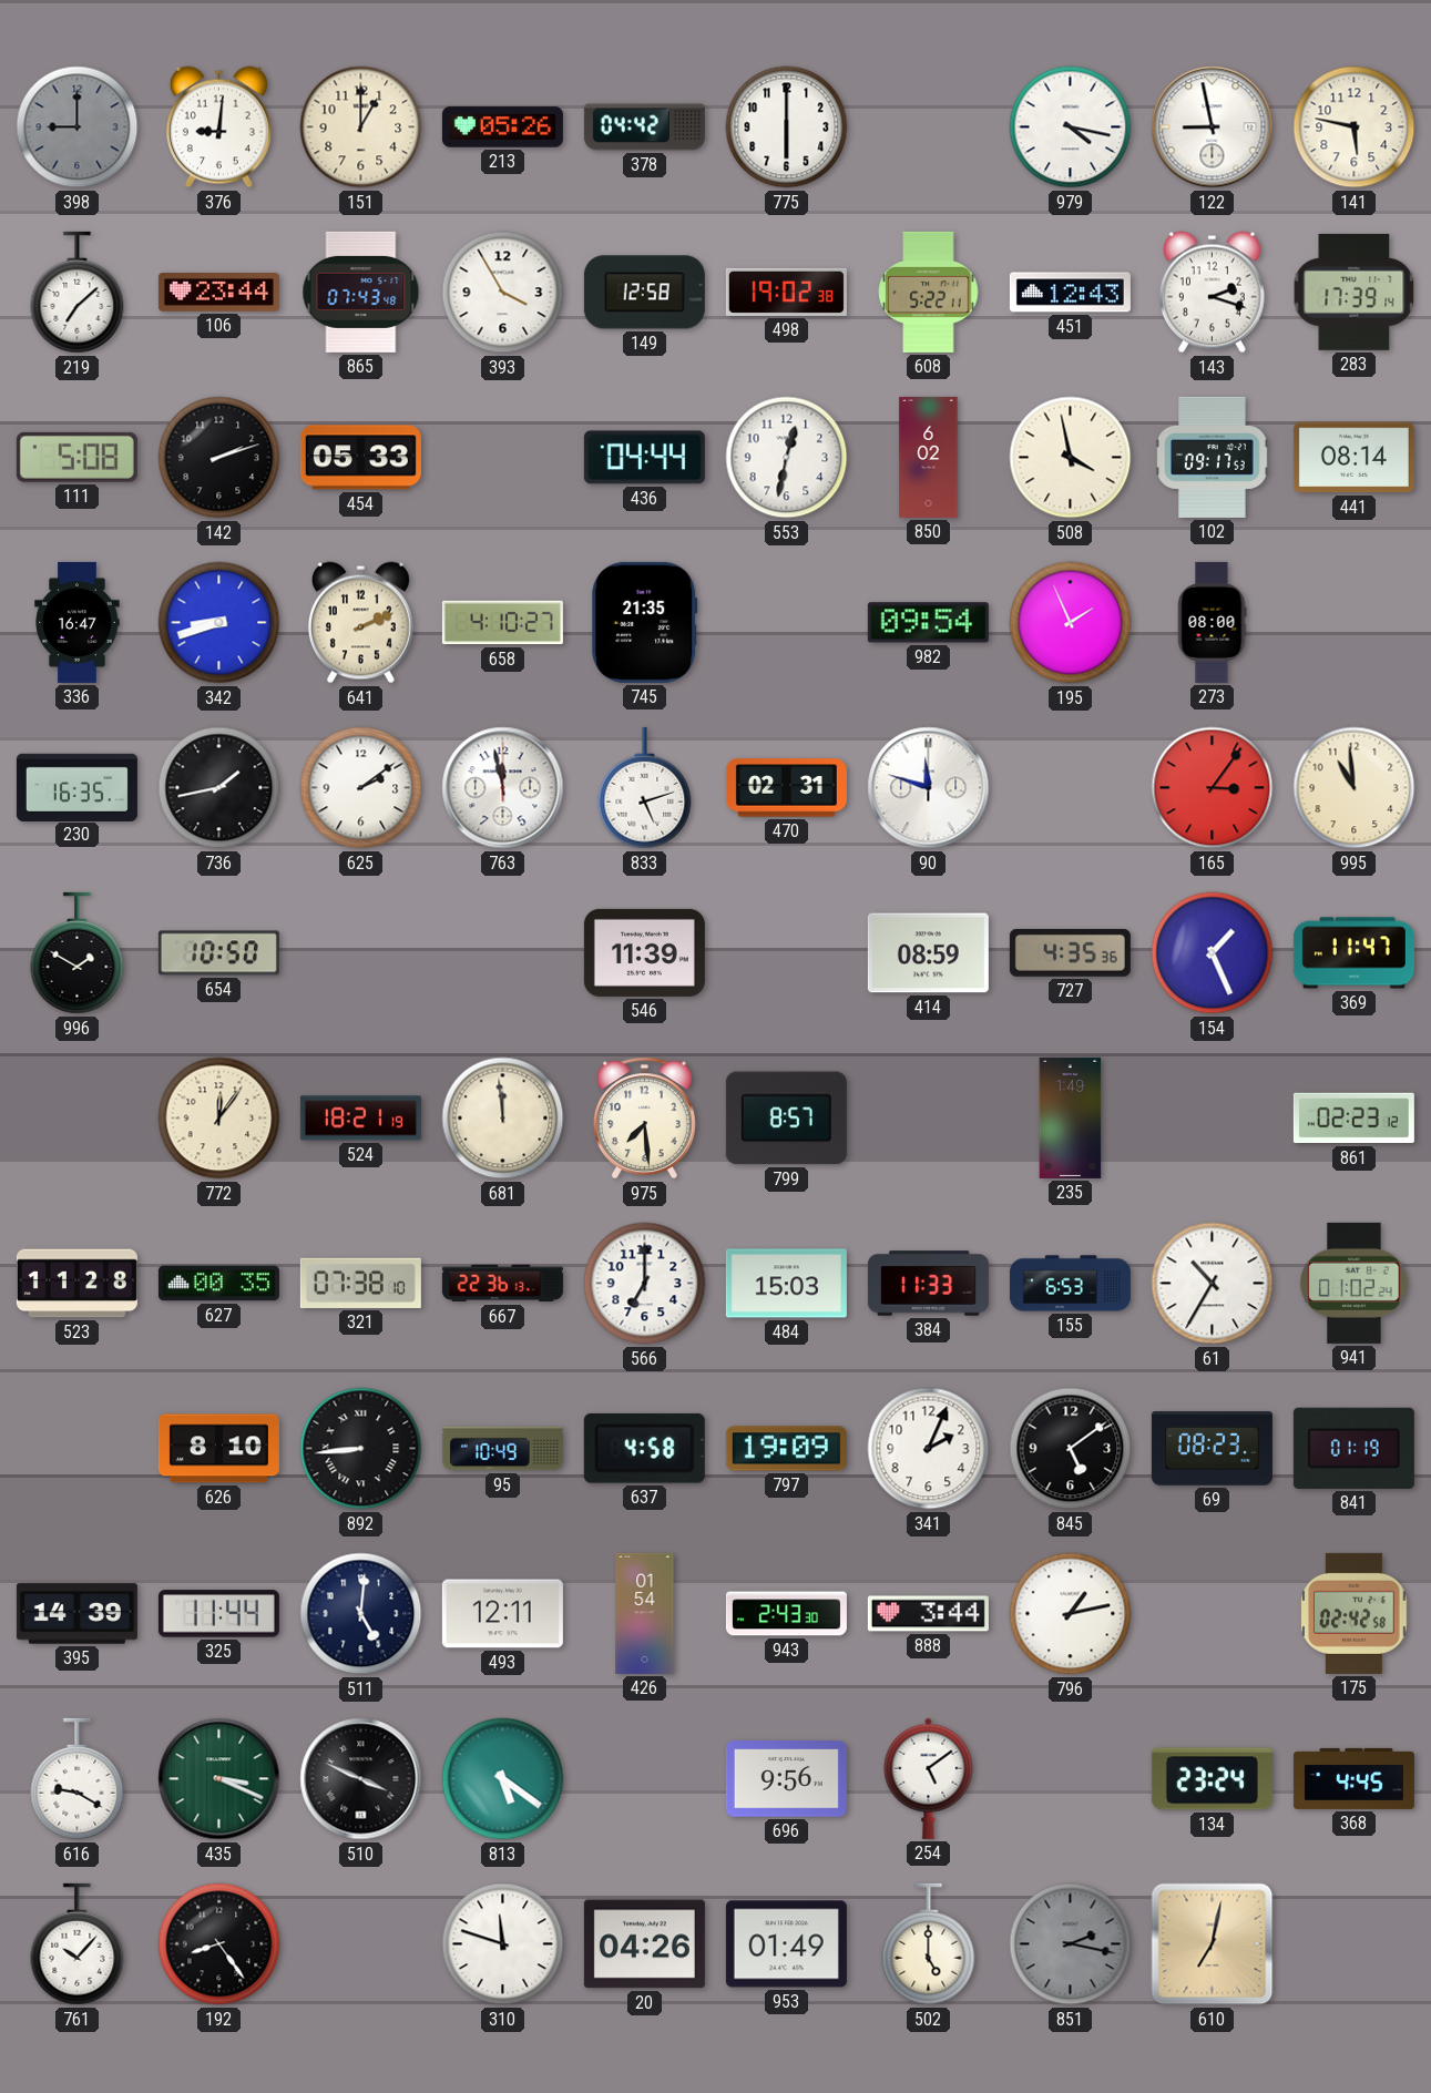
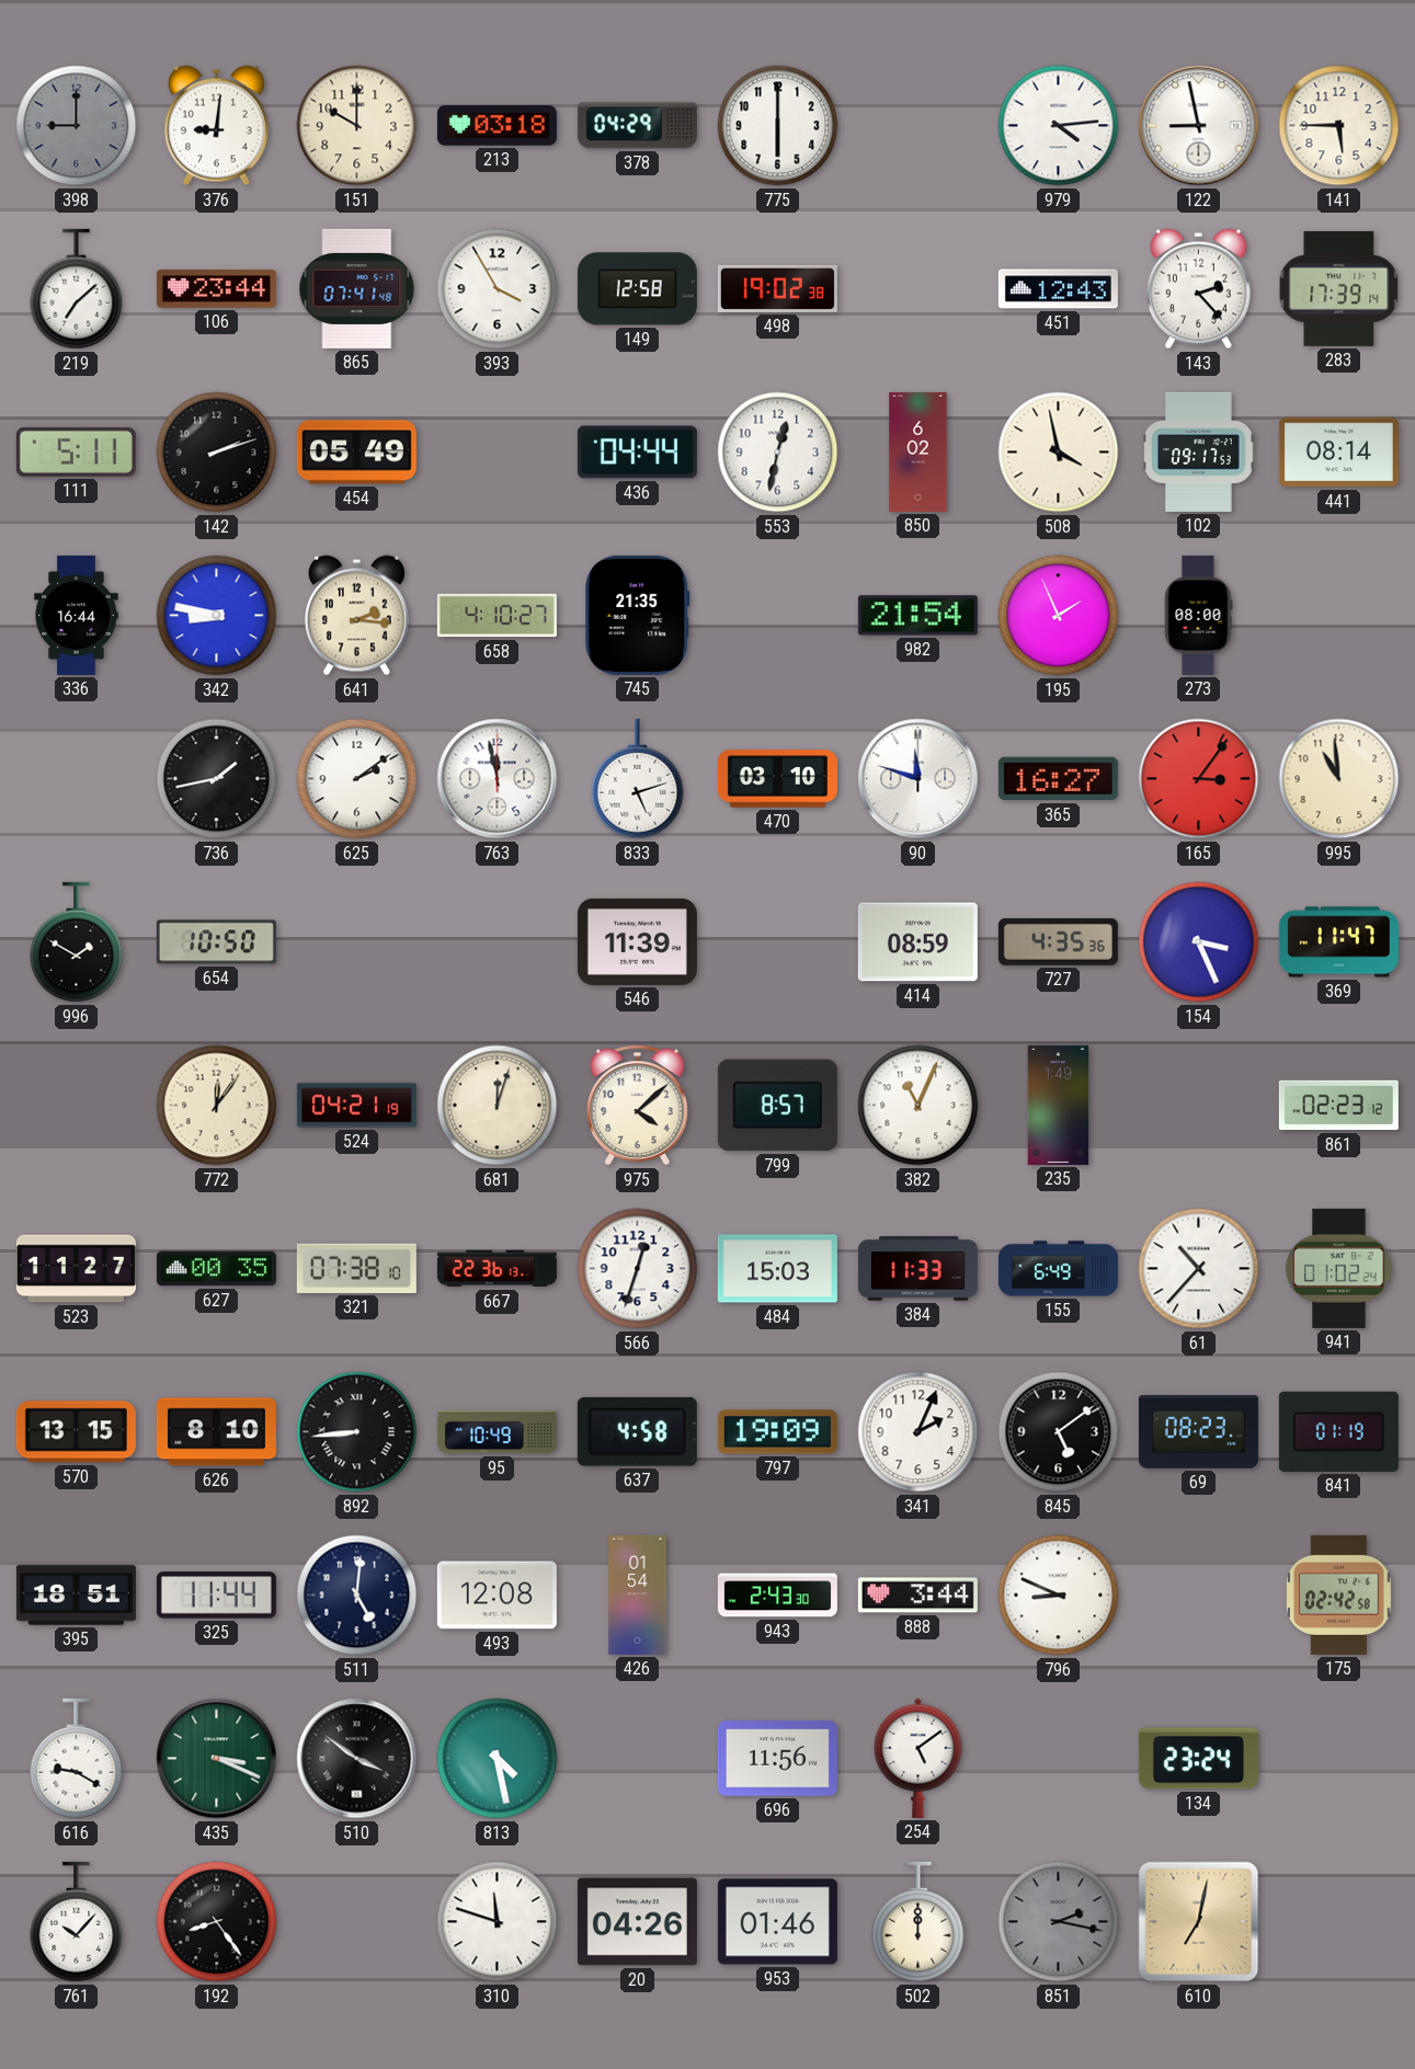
151: 1:00 -> 10:00 (357, 126)
213: 05:26 -> 03:18 (497, 126)
378: 04:42 -> 04:29 (637, 126)
979: 4:17 -> 4:14 (1059, 126)
141: 5:47 -> 5:45 (1339, 126)
865: 07:43 -> 07:41 (357, 288)
608: 5:22 -> none (929, 292)
143: 2:18 -> 2:23 (1198, 289)
111: 5:08 -> 5:11 (76, 451)
454: 05:33 -> 05:49 (356, 453)
336: 16:47 -> 16:44 (77, 615)
342: 8:42 -> 8:47 (217, 616)
641: 2:11 -> 2:16 (356, 616)
982: 09:54 -> 21:54 (917, 616)
230: 16:35 -> none (76, 787)
470: 02:31 -> 03:10 (777, 779)
365: none -> 16:27 (1058, 779)
154: 1:26 -> 3:26 (1199, 942)
524: 18:21 -> 04:21 (356, 1106)
681: 11:59 -> 12:03 (498, 1106)
975: 7:29 -> 4:08 (637, 1106)
382: none -> 11:04 (918, 1106)
523: 11:28 -> 11:27 (76, 1269)
566: 7:00 -> 12:33 (638, 1269)
155: 6:53 -> 6:49 (1058, 1269)
61: 10:35 -> 10:37 (1199, 1269)
570: none -> 13:15 (76, 1432)
395: 14:39 -> 18:51 (76, 1596)
493: 12:11 -> 12:08 (497, 1596)
796: 1:13 -> 8:49 (1059, 1596)
510: 3:49 -> 3:51 (357, 1759)
813: 5:21 -> 4:28 (498, 1759)
696: 9:56 -> 11:56 (777, 1759)
368: 4:45 -> none (1353, 1778)
953: 01:49 -> 01:46 (777, 1922)
502: 5:00 -> 12:00 (918, 1922)
